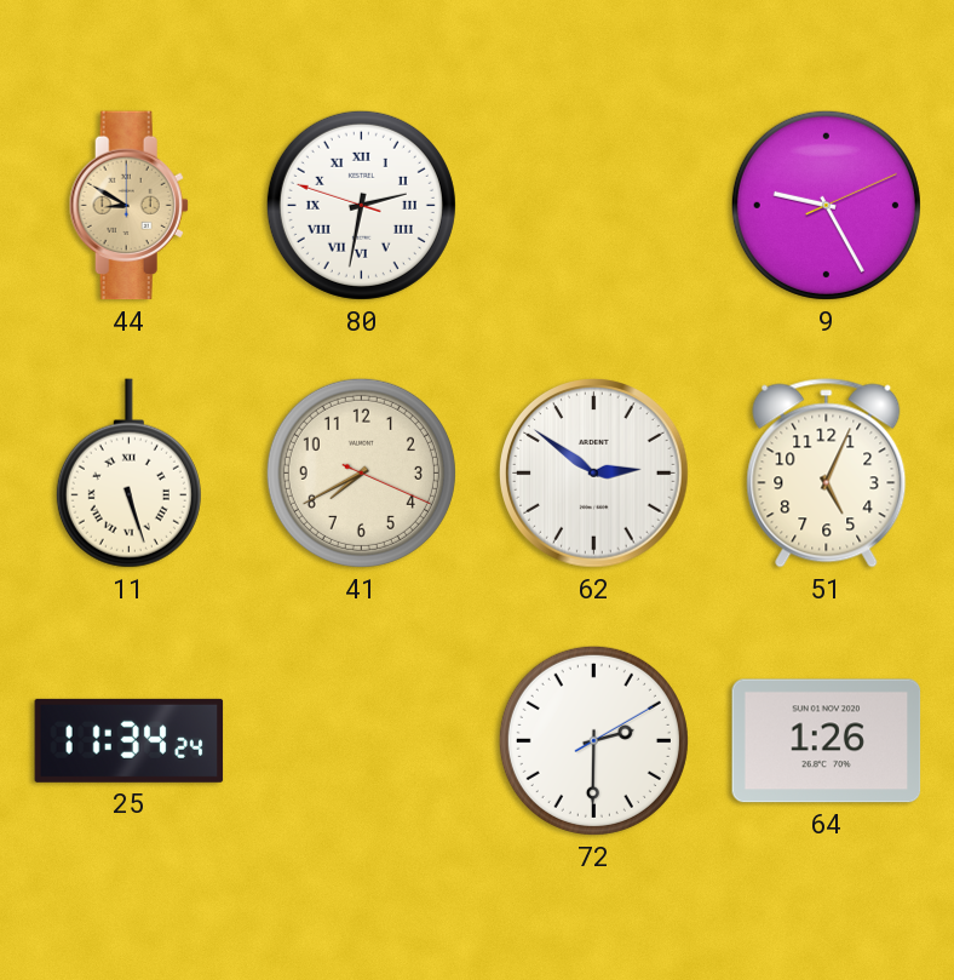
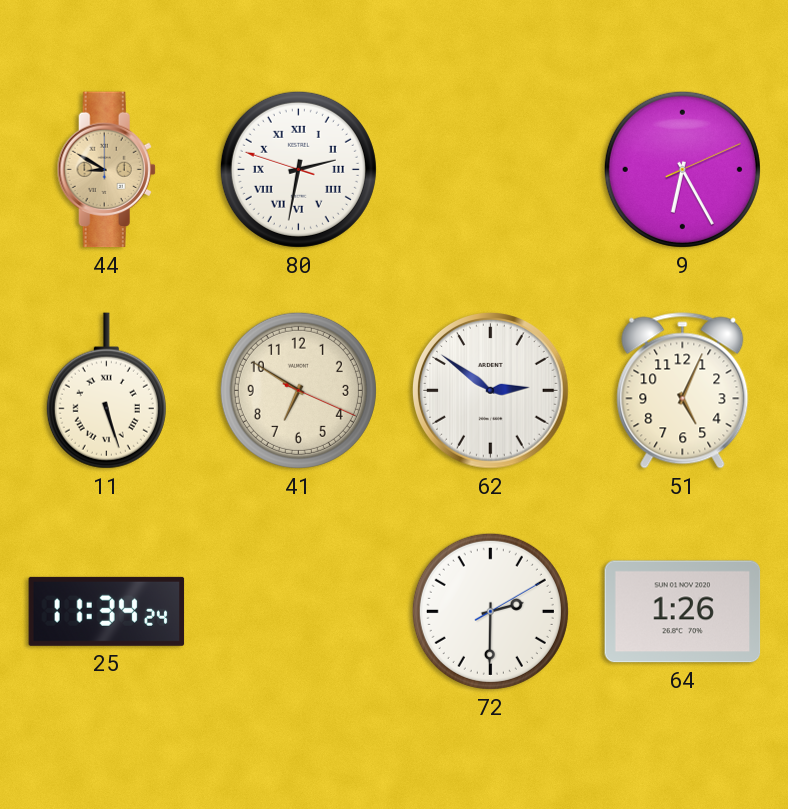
9: 9:25 -> 6:25 (682, 169)
41: 7:40 -> 6:50 (298, 390)
